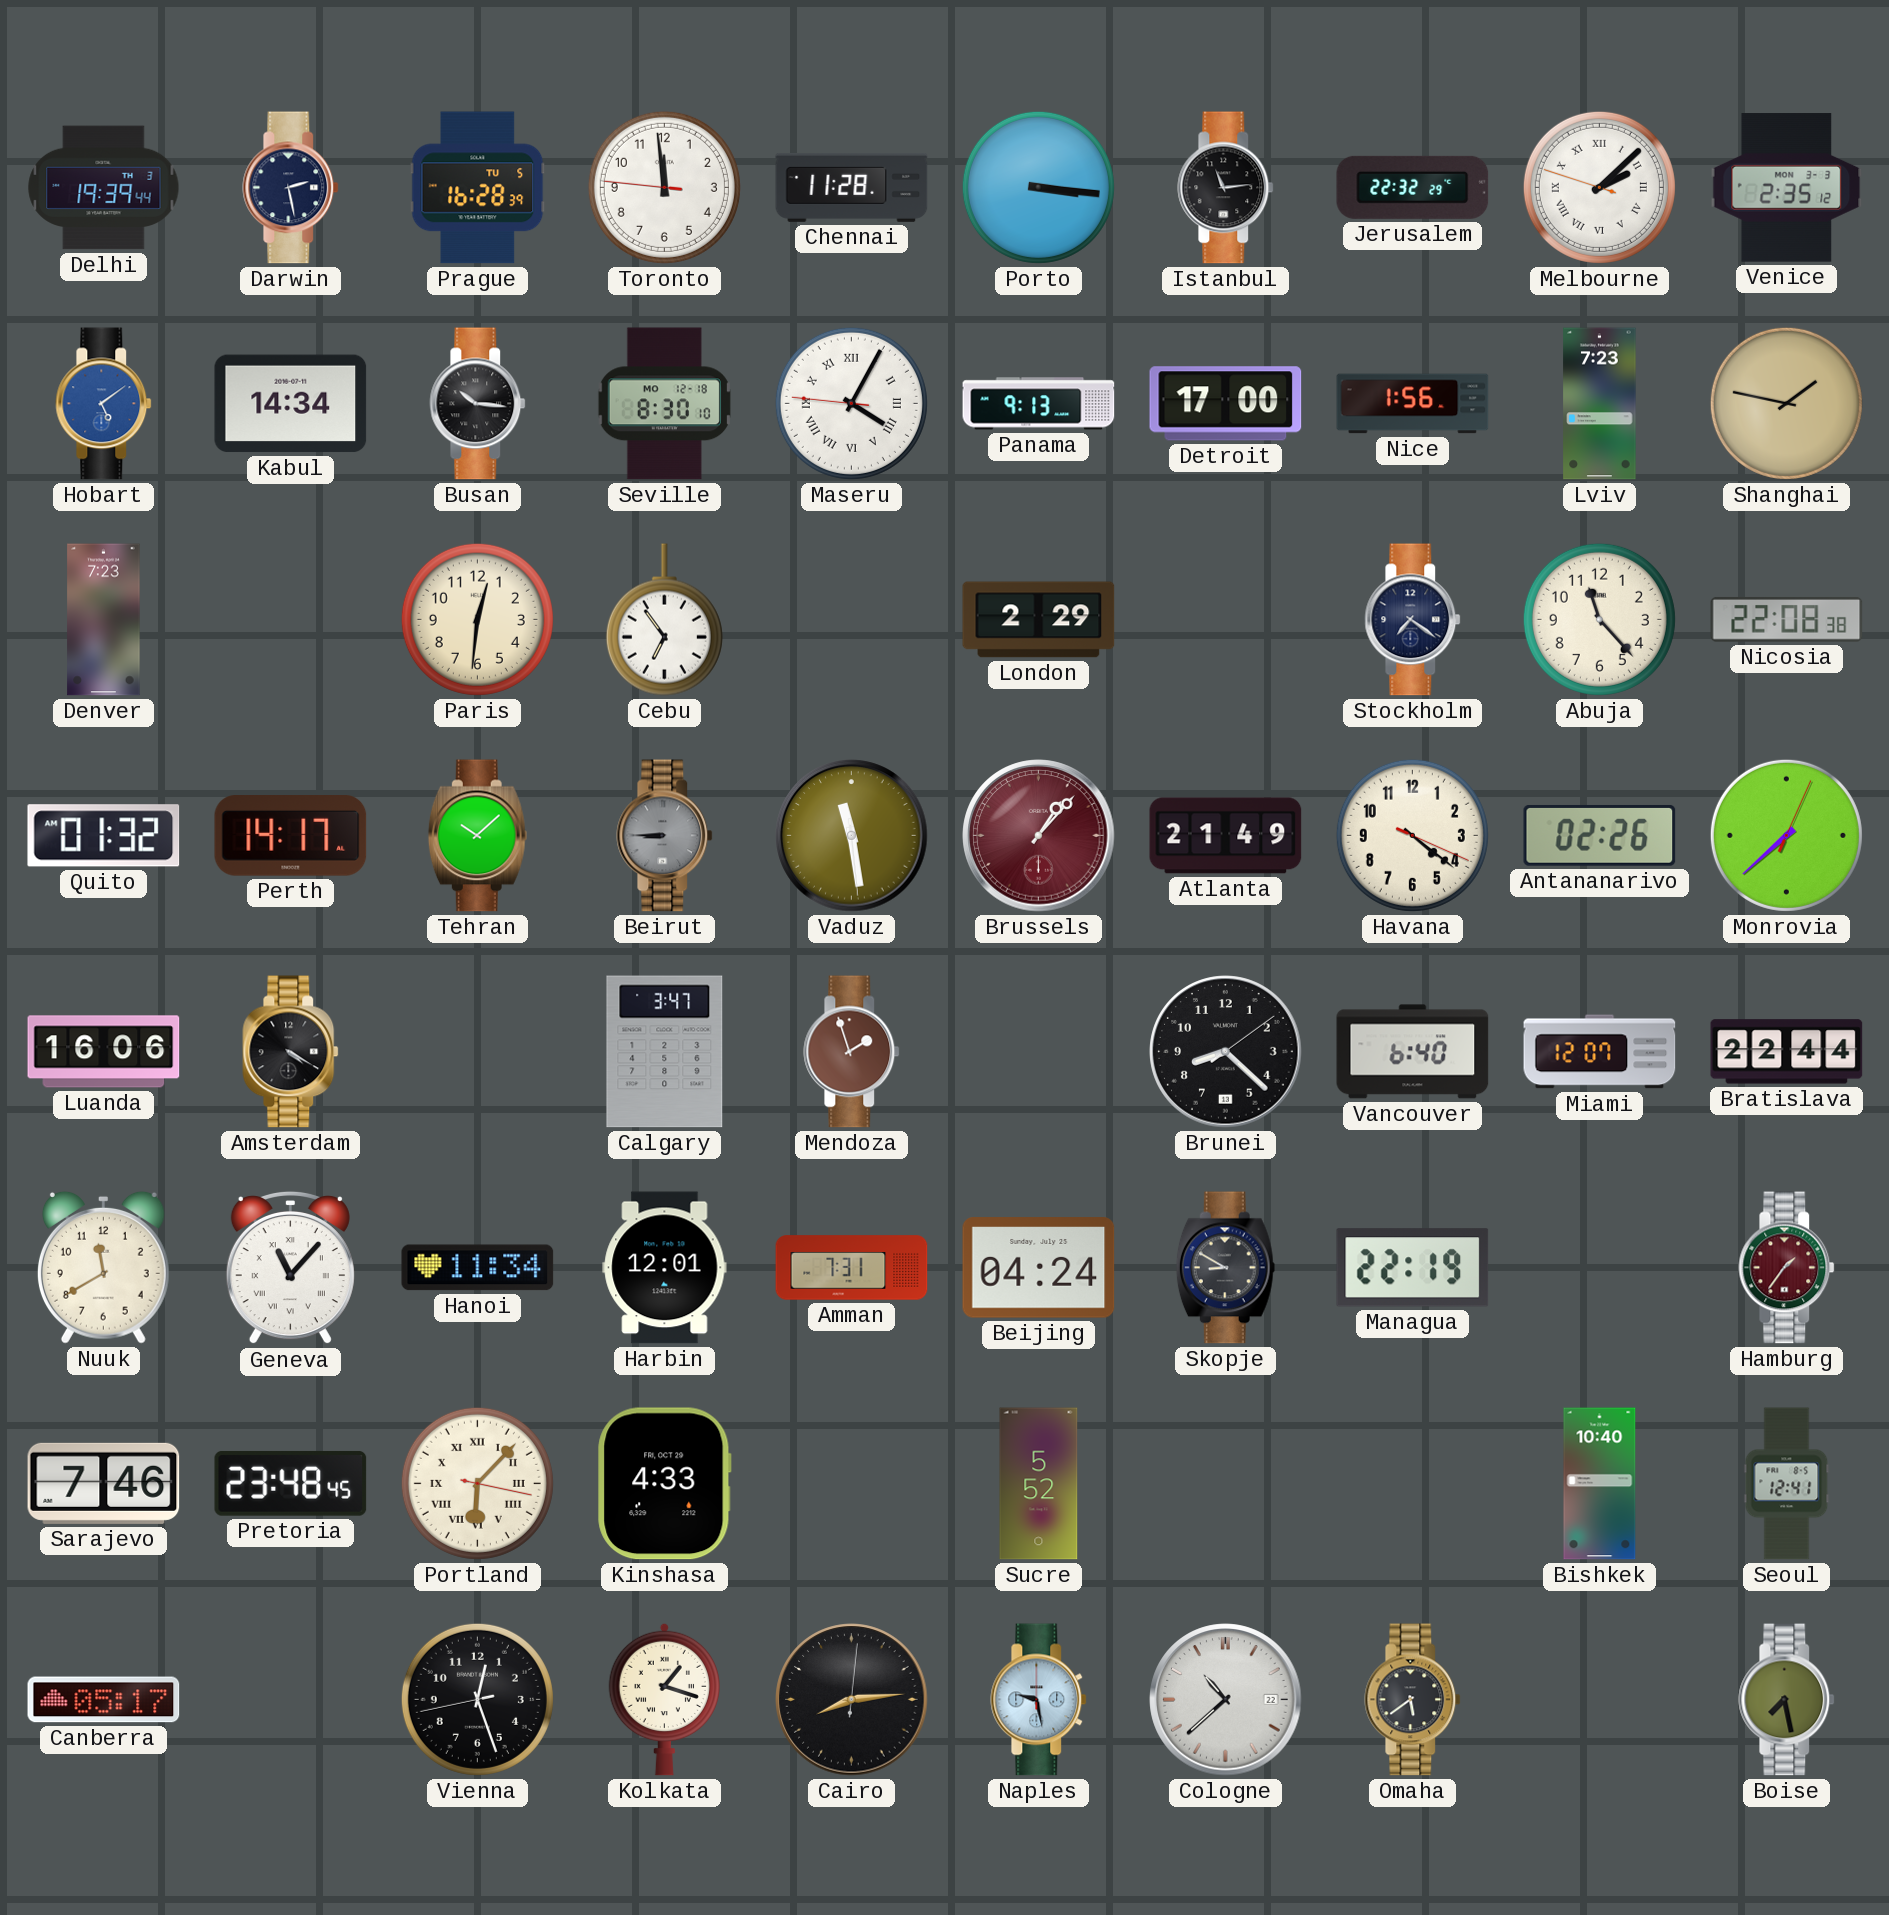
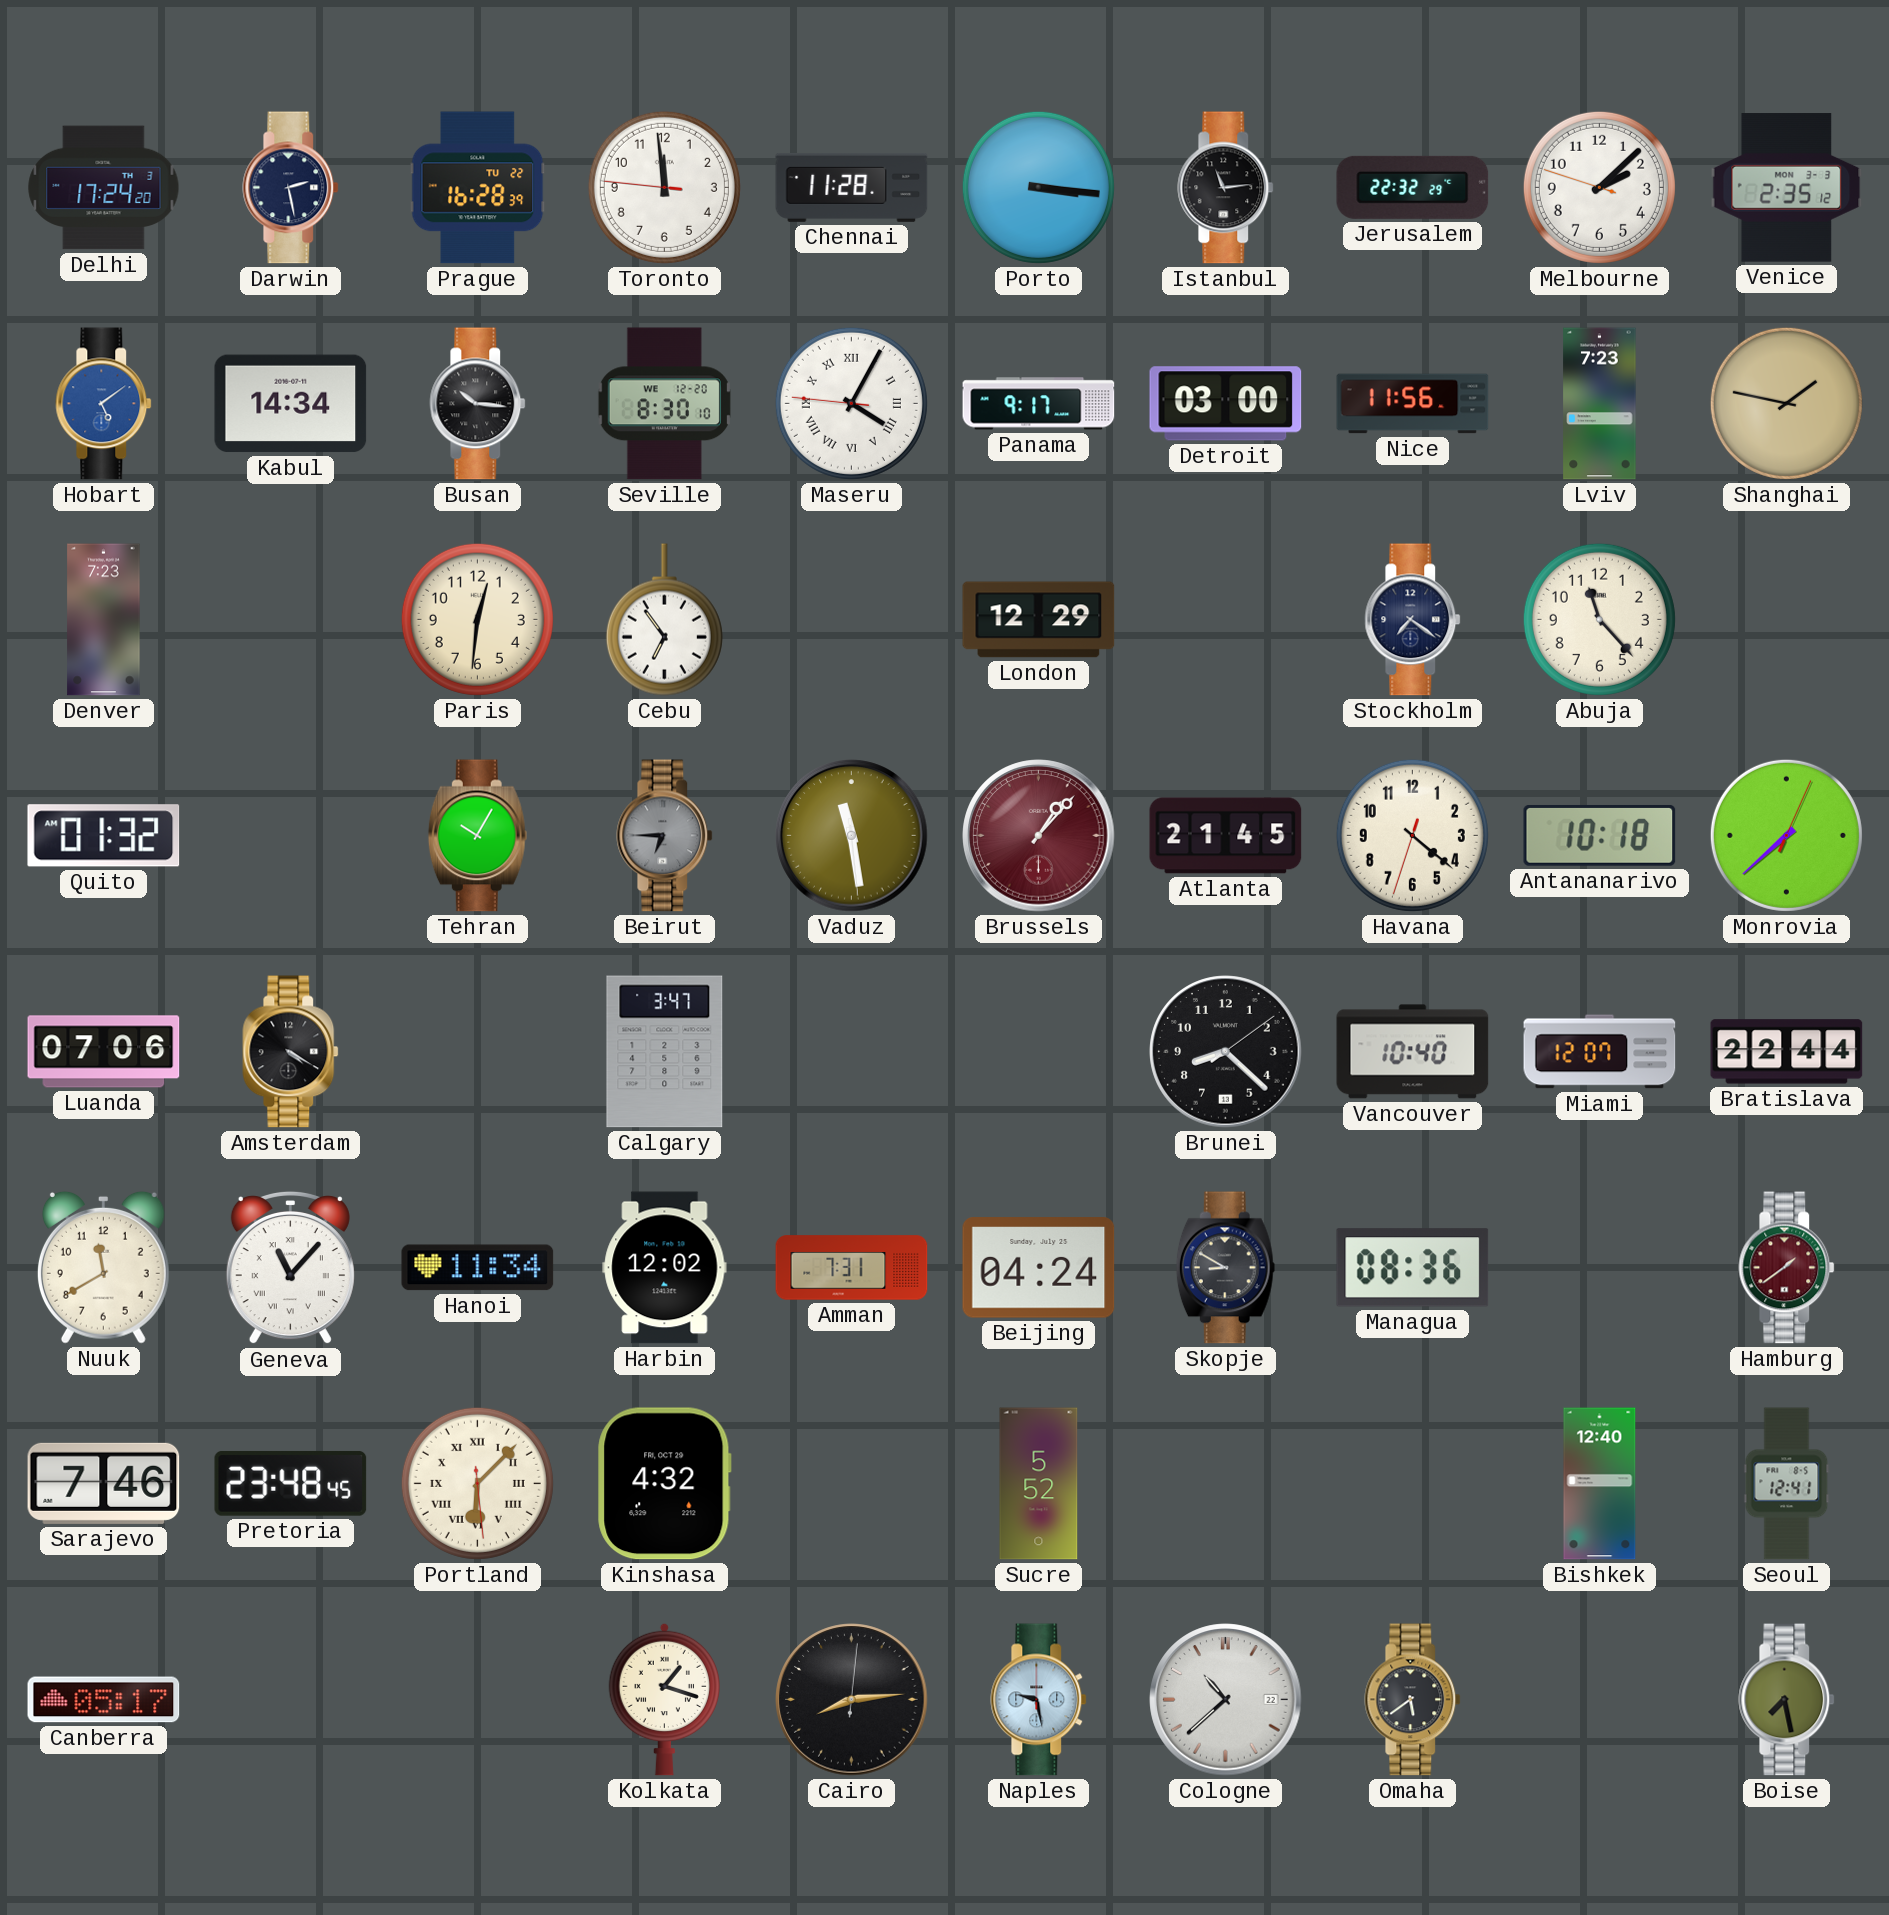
Delhi: 19:39 -> 17:24 (104, 188)
Prague date: TU 5 -> TU 22 (478, 188)
Melbourne numerals: Roman -> Arabic (1599, 187)
Seville date: MO 12-18 -> WE 12-20 (664, 404)
Panama: 9:13 -> 9:17 (1039, 404)
Detroit: 17:00 -> 03:00 (1226, 404)
Nice: 1:56 -> 11:56 (1413, 404)
London: 2:29 -> 12:29 (1039, 620)
Nicosia: 22:08 -> none (1787, 620)
Perth: 14:17 -> none (291, 836)
Tehran: 10:08 -> 10:05 (477, 836)
Beirut: 8:45 -> 6:45 (665, 836)
Atlanta: 21:49 -> 21:45 (1226, 836)
Havana: 4:21:19 -> 4:21:33 (1412, 835)
Antananarivo: 02:26 -> 10:18 (1600, 835)
Luanda: 16:06 -> 07:06 (104, 1052)
Mendoza: 1:57 -> none (852, 1052)
Vancouver: 6:40 -> 10:40 (1413, 1052)
Harbin: 12:01 -> 12:02 (665, 1268)
Managua: 22:19 -> 08:36 (1413, 1268)
Hamburg: 1:36 -> 1:39 (1787, 1268)
Portland: 6:07:17 -> 6:07:29 (477, 1483)
Kinshasa: 4:33 -> 4:32 (665, 1484)
Bishkek: 10:40 -> 12:40 (1600, 1484)
Vienna: 12:26 -> none (477, 1699)
